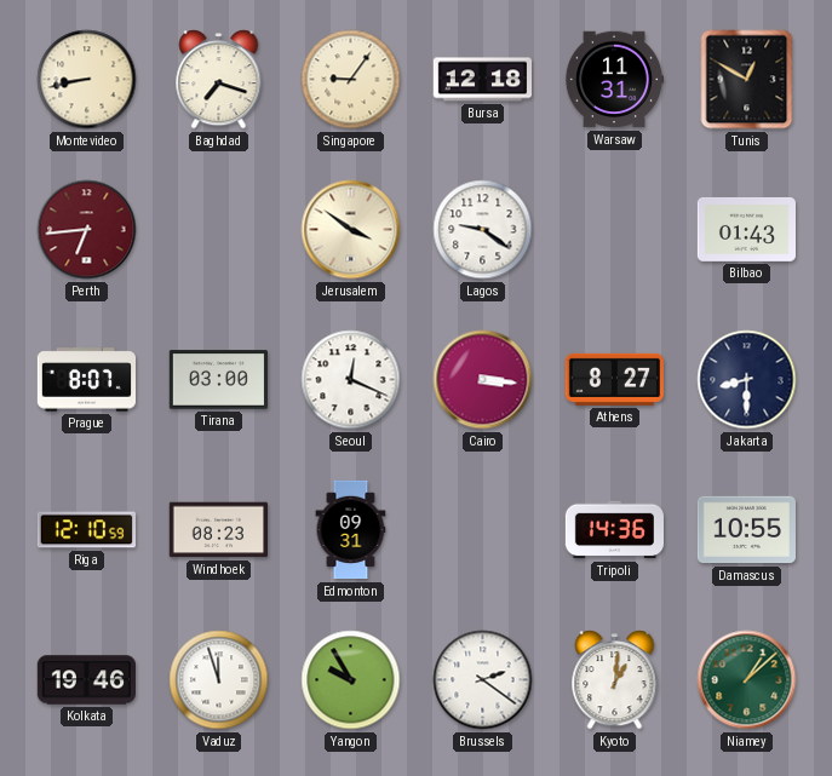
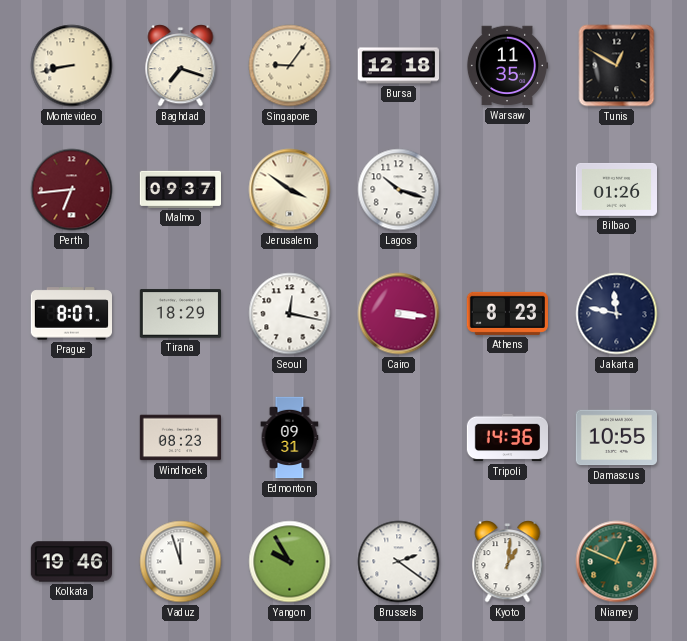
Warsaw: 11:31 -> 11:35 (506, 66)
Malmo: none -> 09:37 (180, 189)
Lagos: 9:21 -> 10:18 (399, 190)
Bilbao: 01:43 -> 01:26 (616, 189)
Tirana: 03:00 -> 18:29 (180, 314)
Seoul: 12:19 -> 12:17 (290, 314)
Athens: 8:27 -> 8:23 (507, 313)
Jakarta: 8:30 -> 11:47 (617, 314)
Riga: 12:10 -> none (86, 530)
Niamey: 1:08 -> 12:49 (617, 562)
